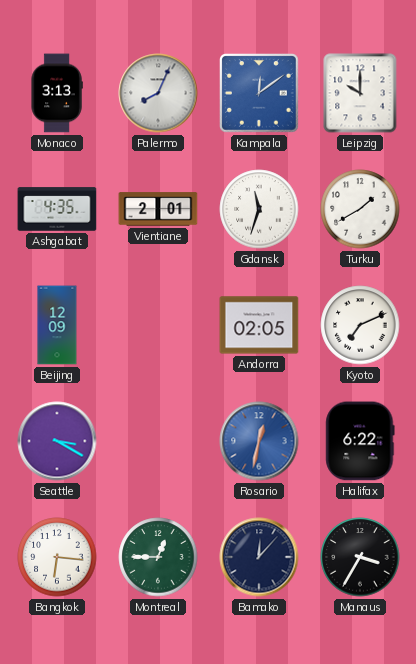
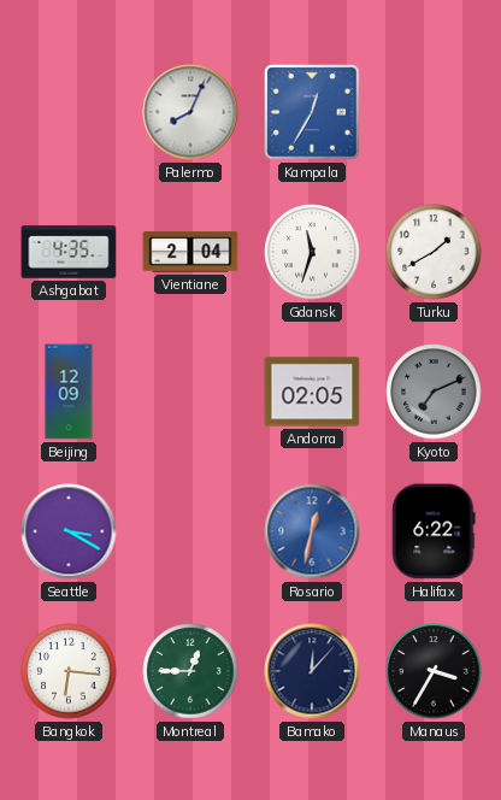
Monaco: 3:13 -> none (57, 93)
Kampala: 12:09 -> 12:35 (313, 113)
Leipzig: 10:00 -> none (360, 93)
Vientiane: 2:01 -> 2:04 (190, 252)
Kyoto dial: white -> grey (434, 392)
